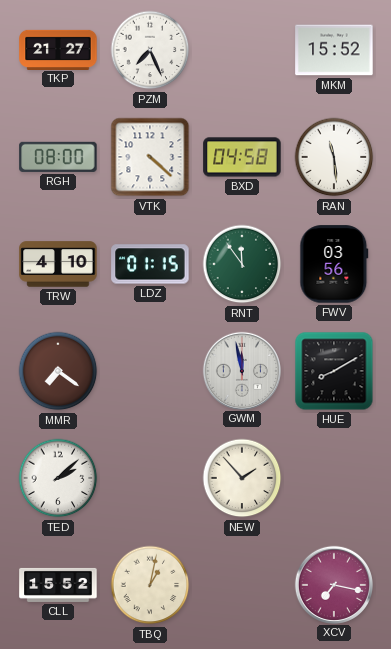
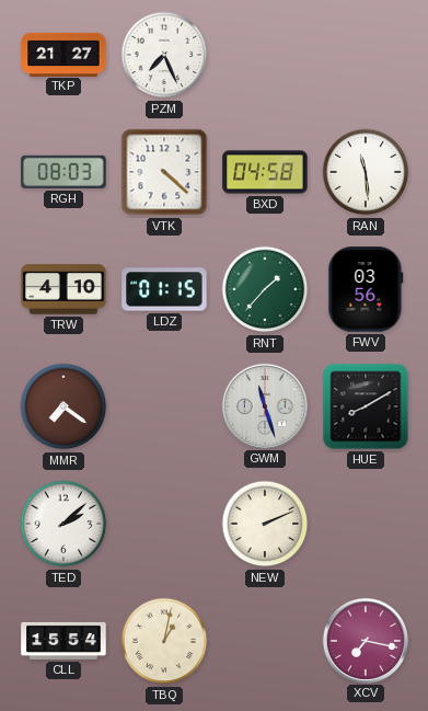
MKM: 15:52 -> none (334, 50)
RGH: 08:00 -> 08:03 (63, 172)
RNT: 11:54 -> 1:37 (265, 289)
GWM: 11:58 -> 11:27 (264, 405)
NEW: 1:53 -> 2:11 (265, 524)
CLL: 15:52 -> 15:54 (63, 641)
